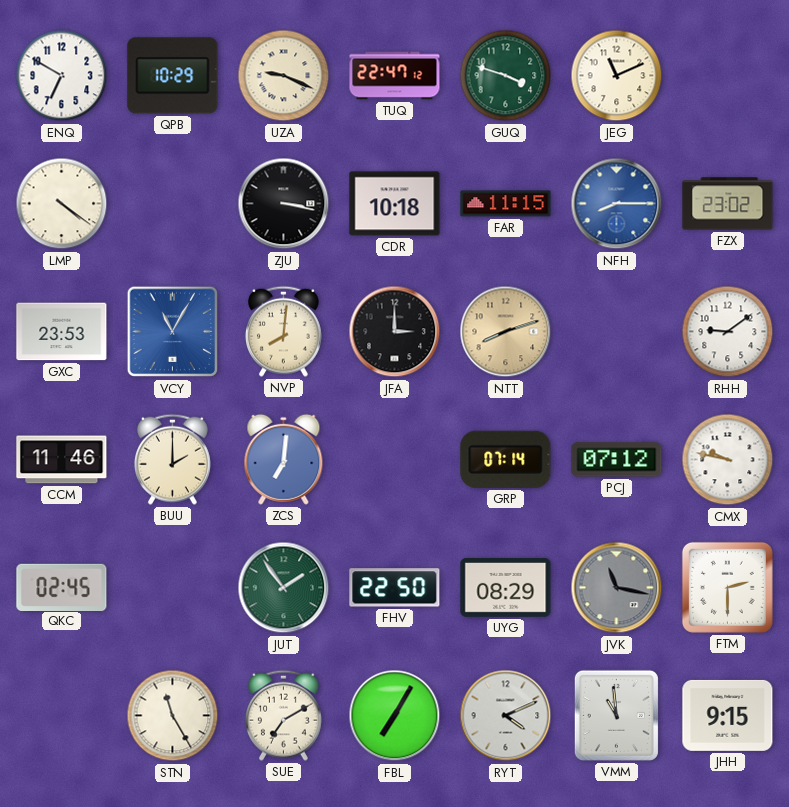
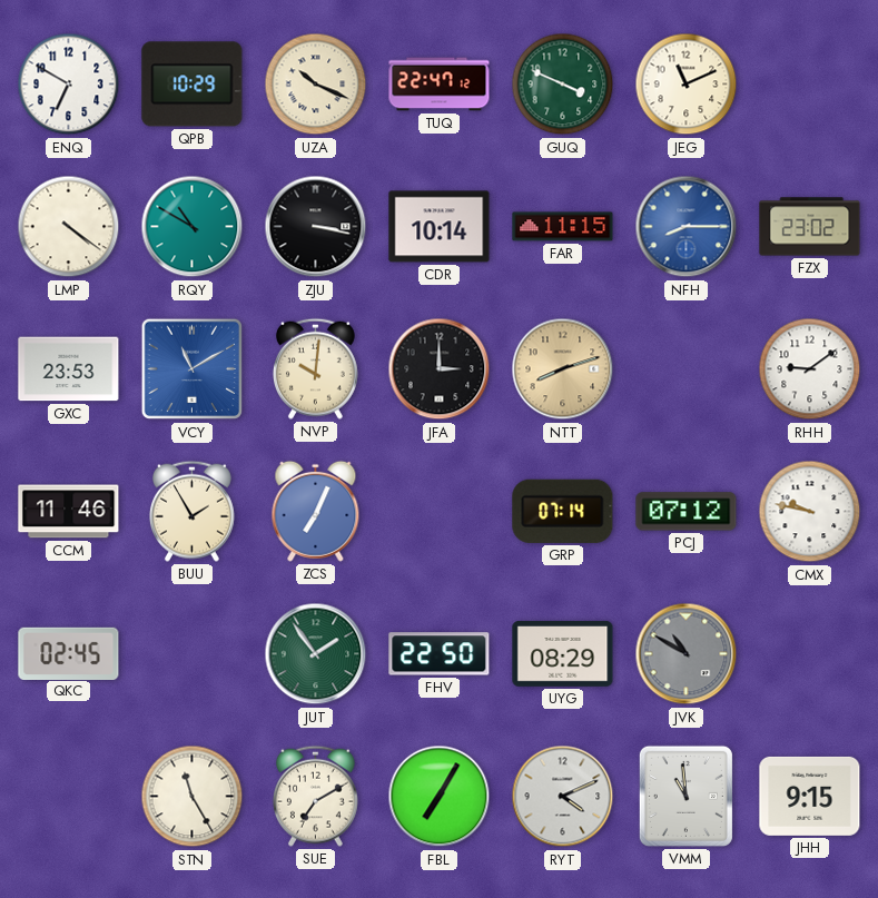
UZA: 9:19 -> 10:19 (316, 85)
GUQ: 3:48 -> 3:49 (563, 85)
RQY: none -> 10:50 (193, 227)
CDR: 10:18 -> 10:14 (440, 227)
VCY: 11:05 -> 11:10 (193, 369)
NVP: 8:01 -> 10:01 (315, 368)
BUU: 2:00 -> 1:55 (191, 511)
ZCS: 7:01 -> 7:04 (316, 511)
JVK: 11:17 -> 10:50 (687, 654)
FTM: 2:30 -> none (727, 587)
